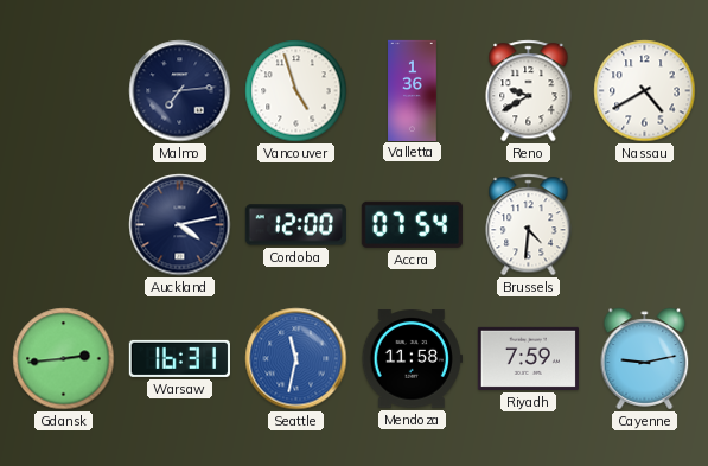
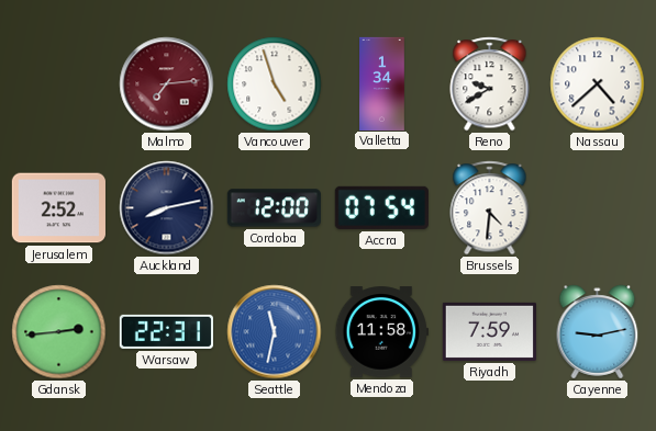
Malmo dial: navy -> burgundy (167, 84)
Valletta: 1:36 -> 1:34 (382, 83)
Nassau: 4:40 -> 4:38 (598, 84)
Jerusalem: none -> 2:52 (58, 208)
Auckland: 4:13 -> 8:13 (167, 208)
Warsaw: 16:31 -> 22:31 (166, 331)
